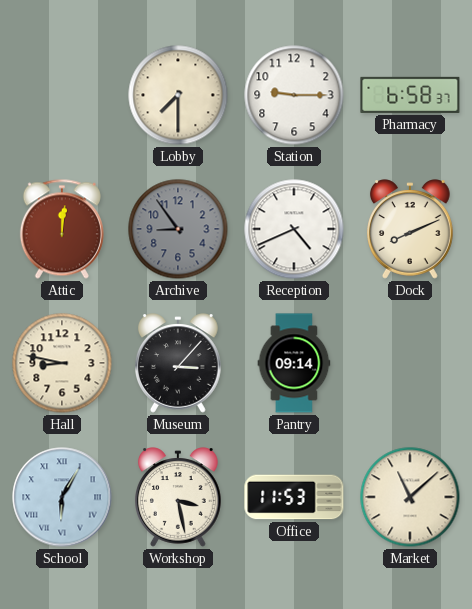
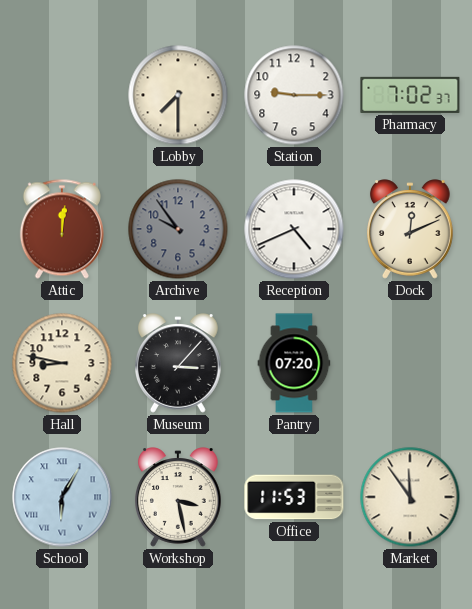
Pharmacy: 6:58 -> 7:02 (410, 95)
Archive: 8:54 -> 9:54 (178, 229)
Dock: 8:11 -> 12:11 (411, 229)
Pantry: 09:14 -> 07:20 (294, 363)
Market: 11:08 -> 11:54 (410, 497)
